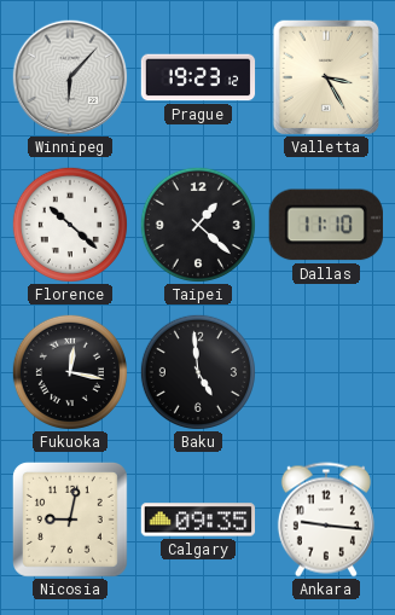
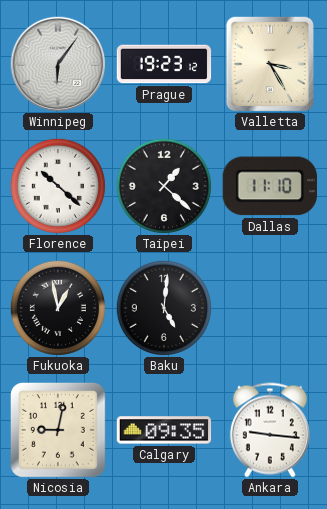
Winnipeg: 6:07 -> 6:06 (58, 64)
Fukuoka: 12:17 -> 12:58 (58, 308)
Baku: 4:59 -> 5:01 (164, 308)
